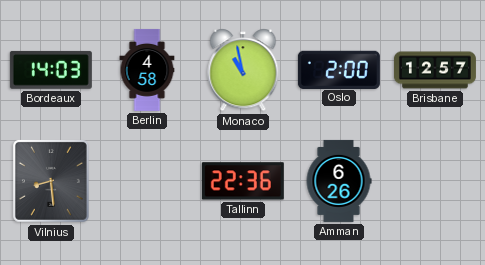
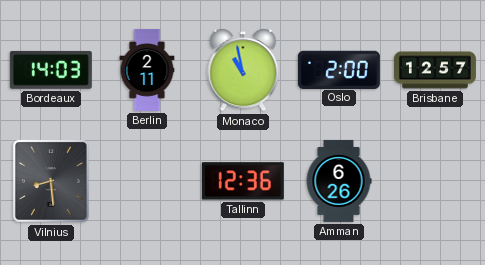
Berlin: 4:58 -> 2:11 (147, 70)
Tallinn: 22:36 -> 12:36 (243, 181)
